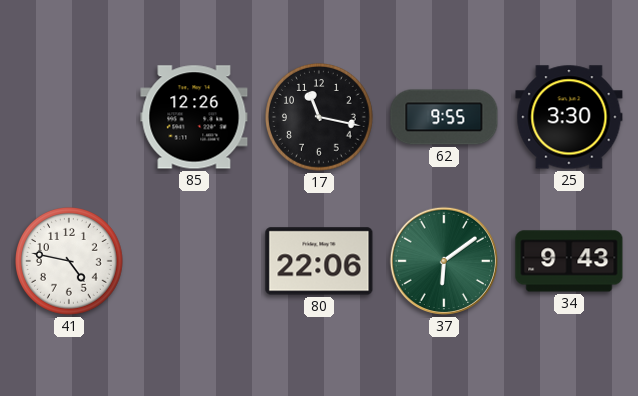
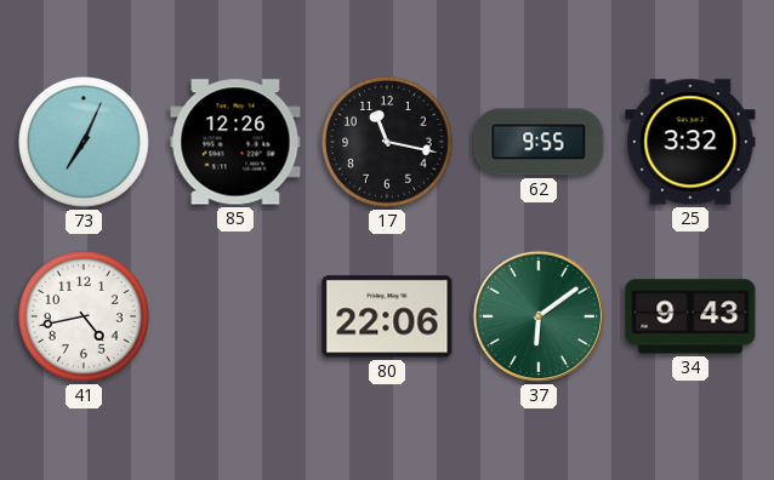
73: none -> 7:04 (85, 143)
25: 3:30 -> 3:32 (690, 142)
41: 4:47 -> 4:43 (85, 318)
